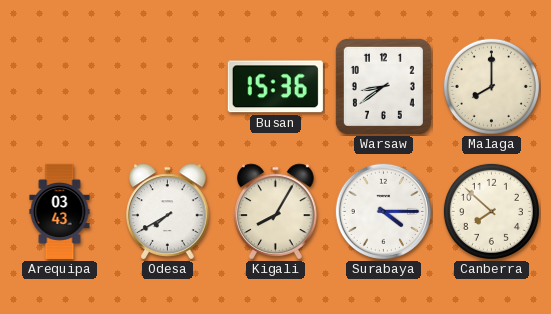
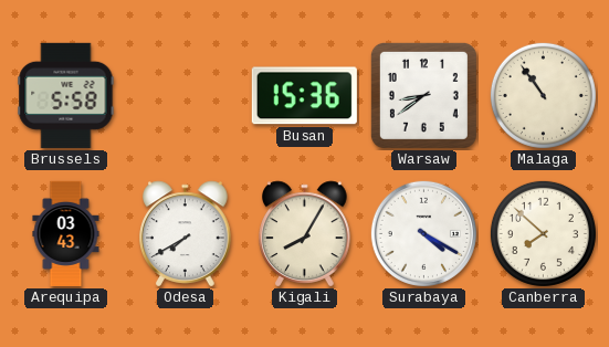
Brussels: none -> 5:58 (66, 95)
Malaga: 8:00 -> 10:54 (543, 95)
Surabaya: 4:15 -> 4:20 (423, 233)
